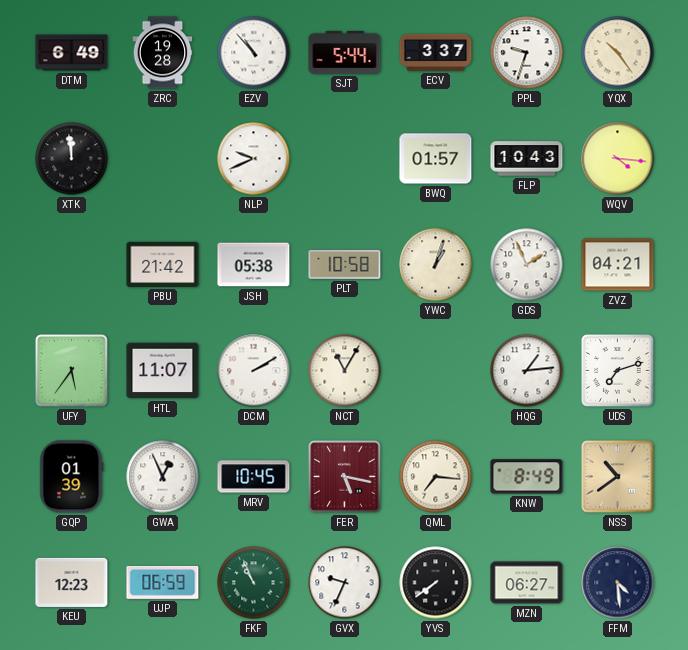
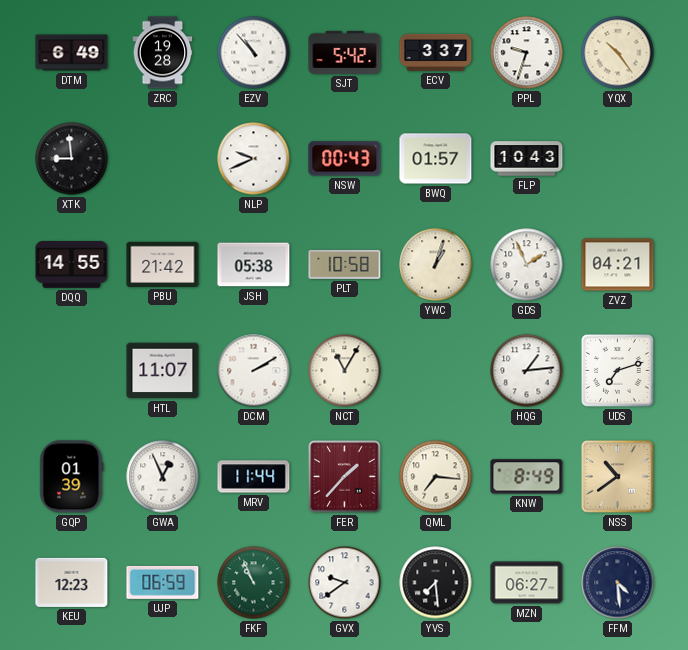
SJT: 5:44 -> 5:42 (345, 52)
XTK: 11:59 -> 8:59 (72, 159)
NSW: none -> 00:43 (345, 159)
WQV: 4:16 -> none (618, 159)
DQQ: none -> 14:55 (72, 265)
UFY: 5:36 -> none (72, 371)
MRV: 10:45 -> 11:44 (254, 477)
FER: 5:17 -> 1:37 (345, 477)
GVX: 9:34 -> 9:39 (345, 583)
YVS: 7:39 -> 7:29 (436, 583)
